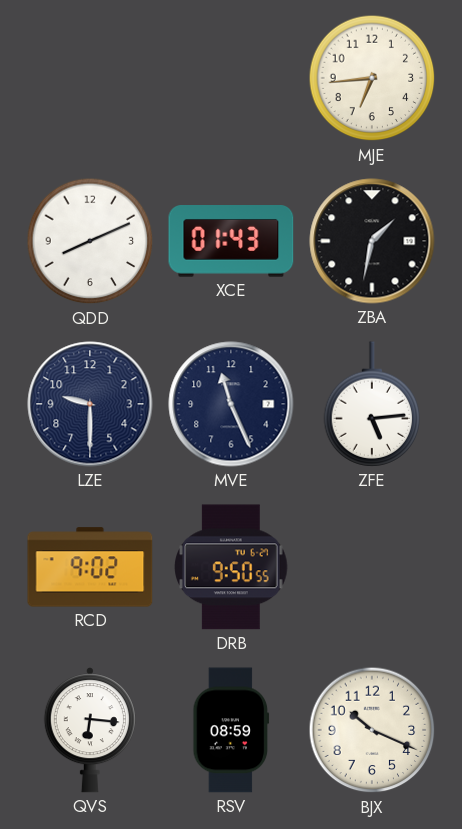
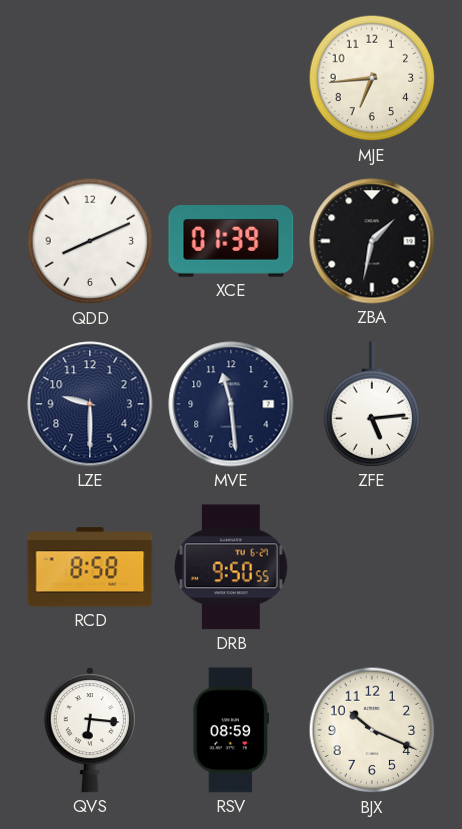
XCE: 01:43 -> 01:39 (231, 241)
MVE: 11:26 -> 11:29 (231, 404)
RCD: 9:02 -> 8:58 (90, 567)
